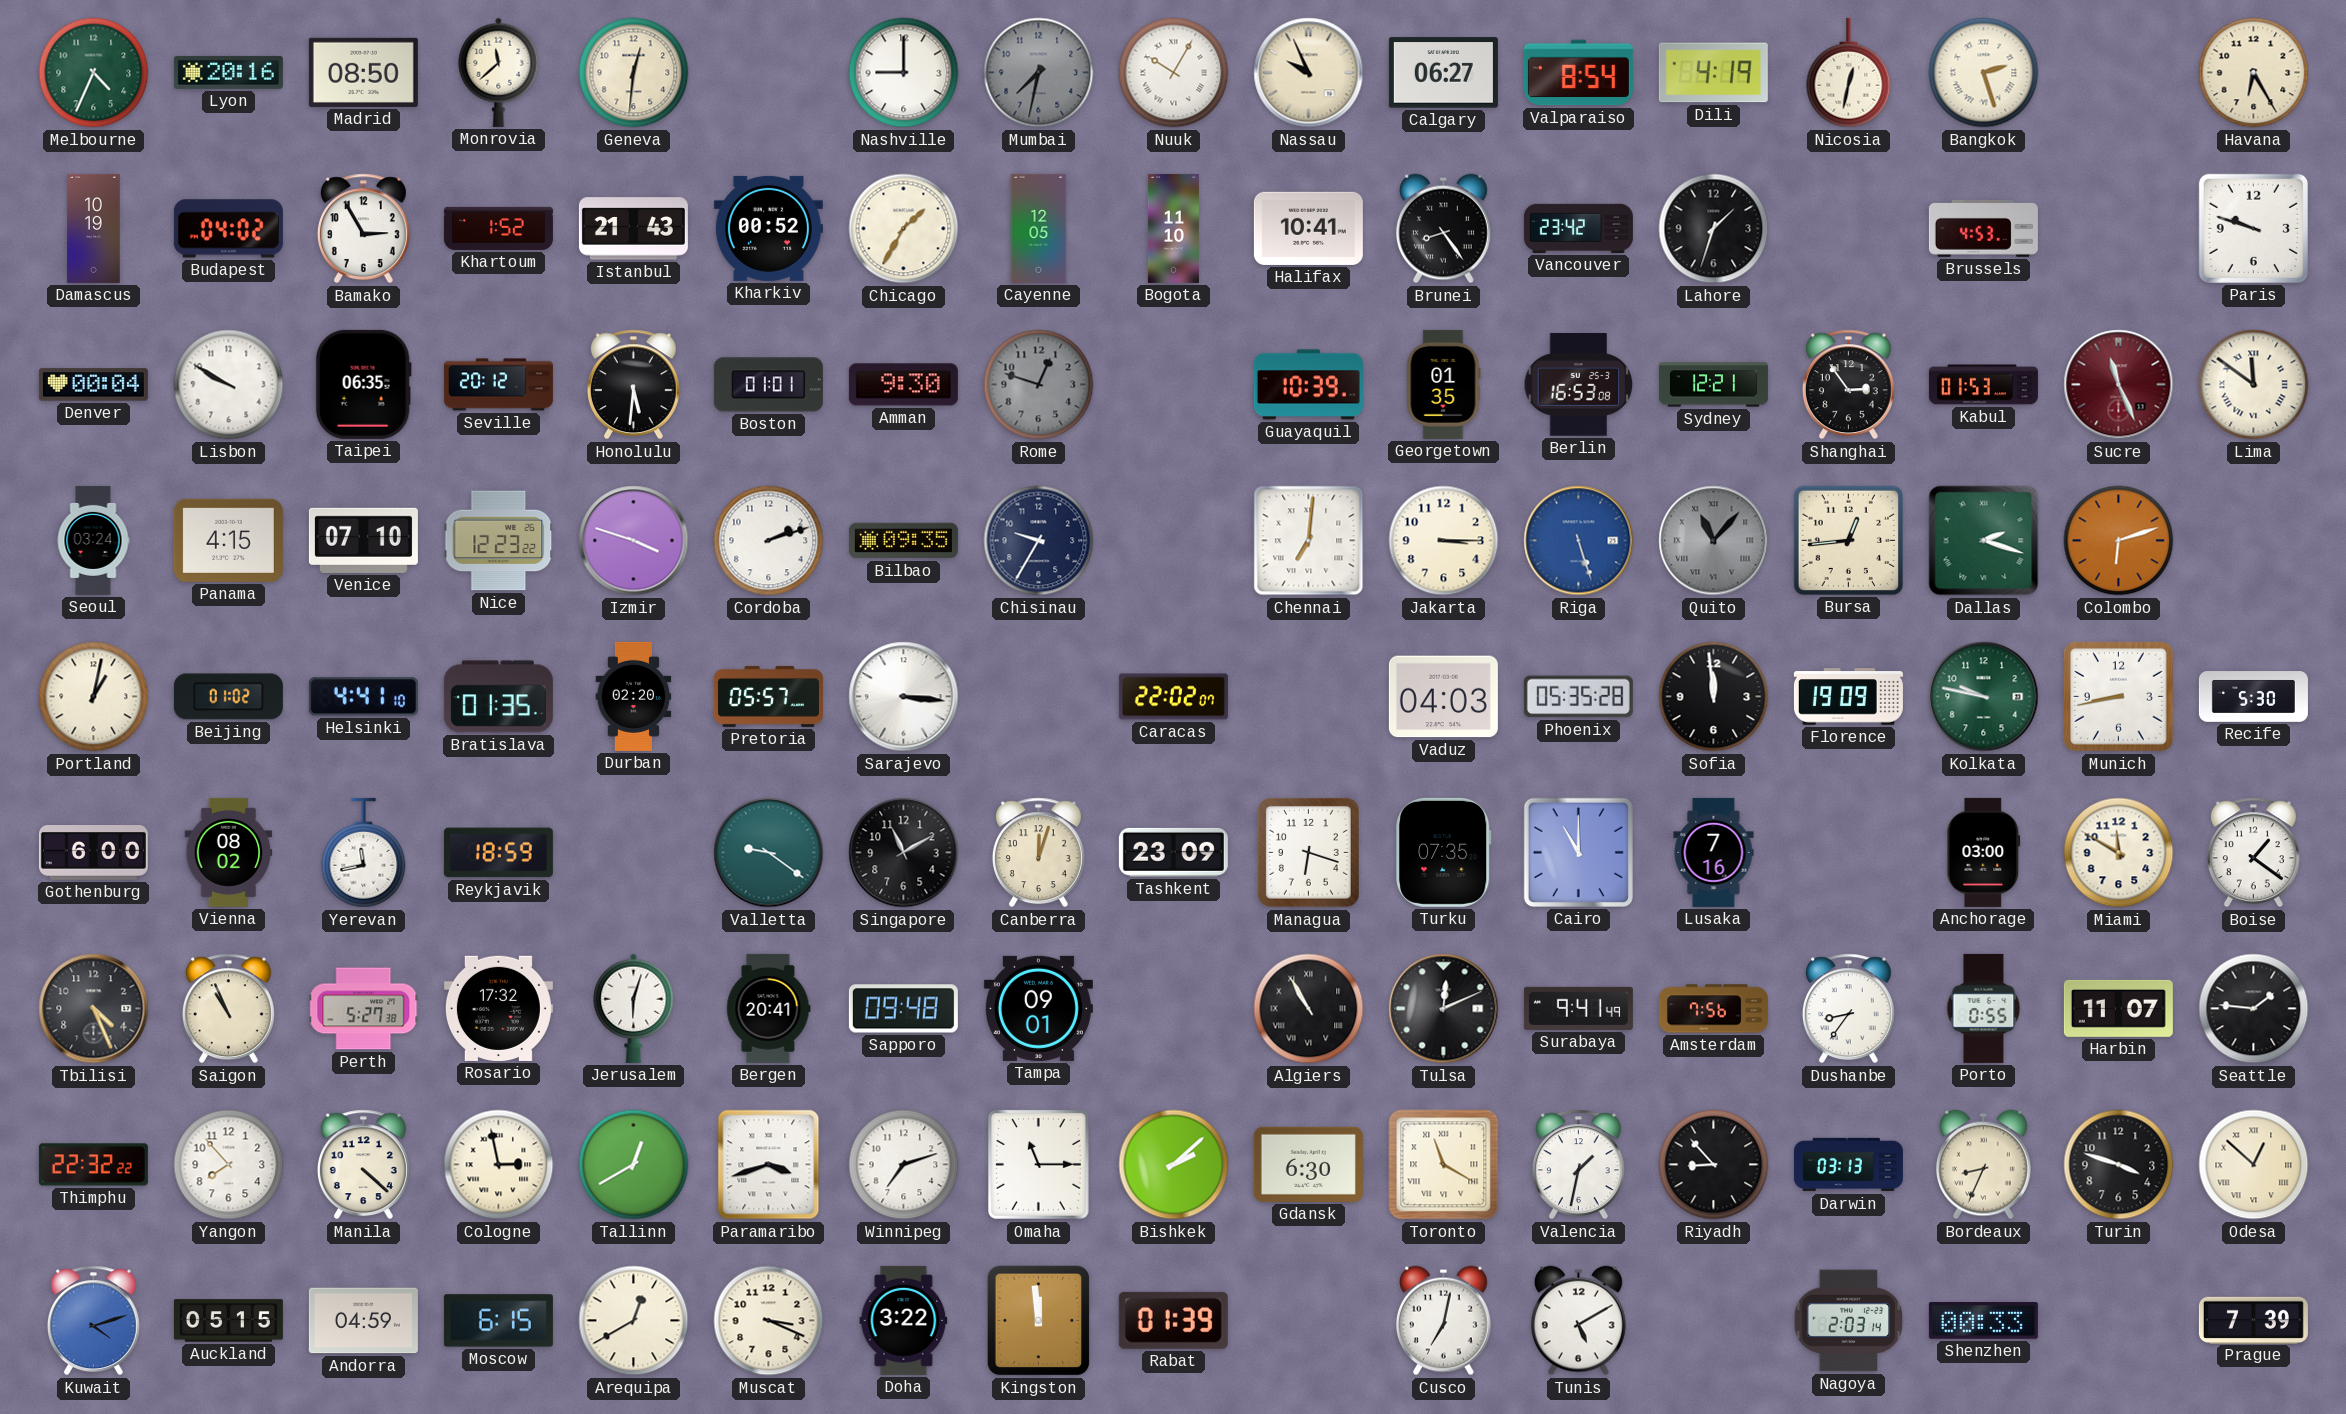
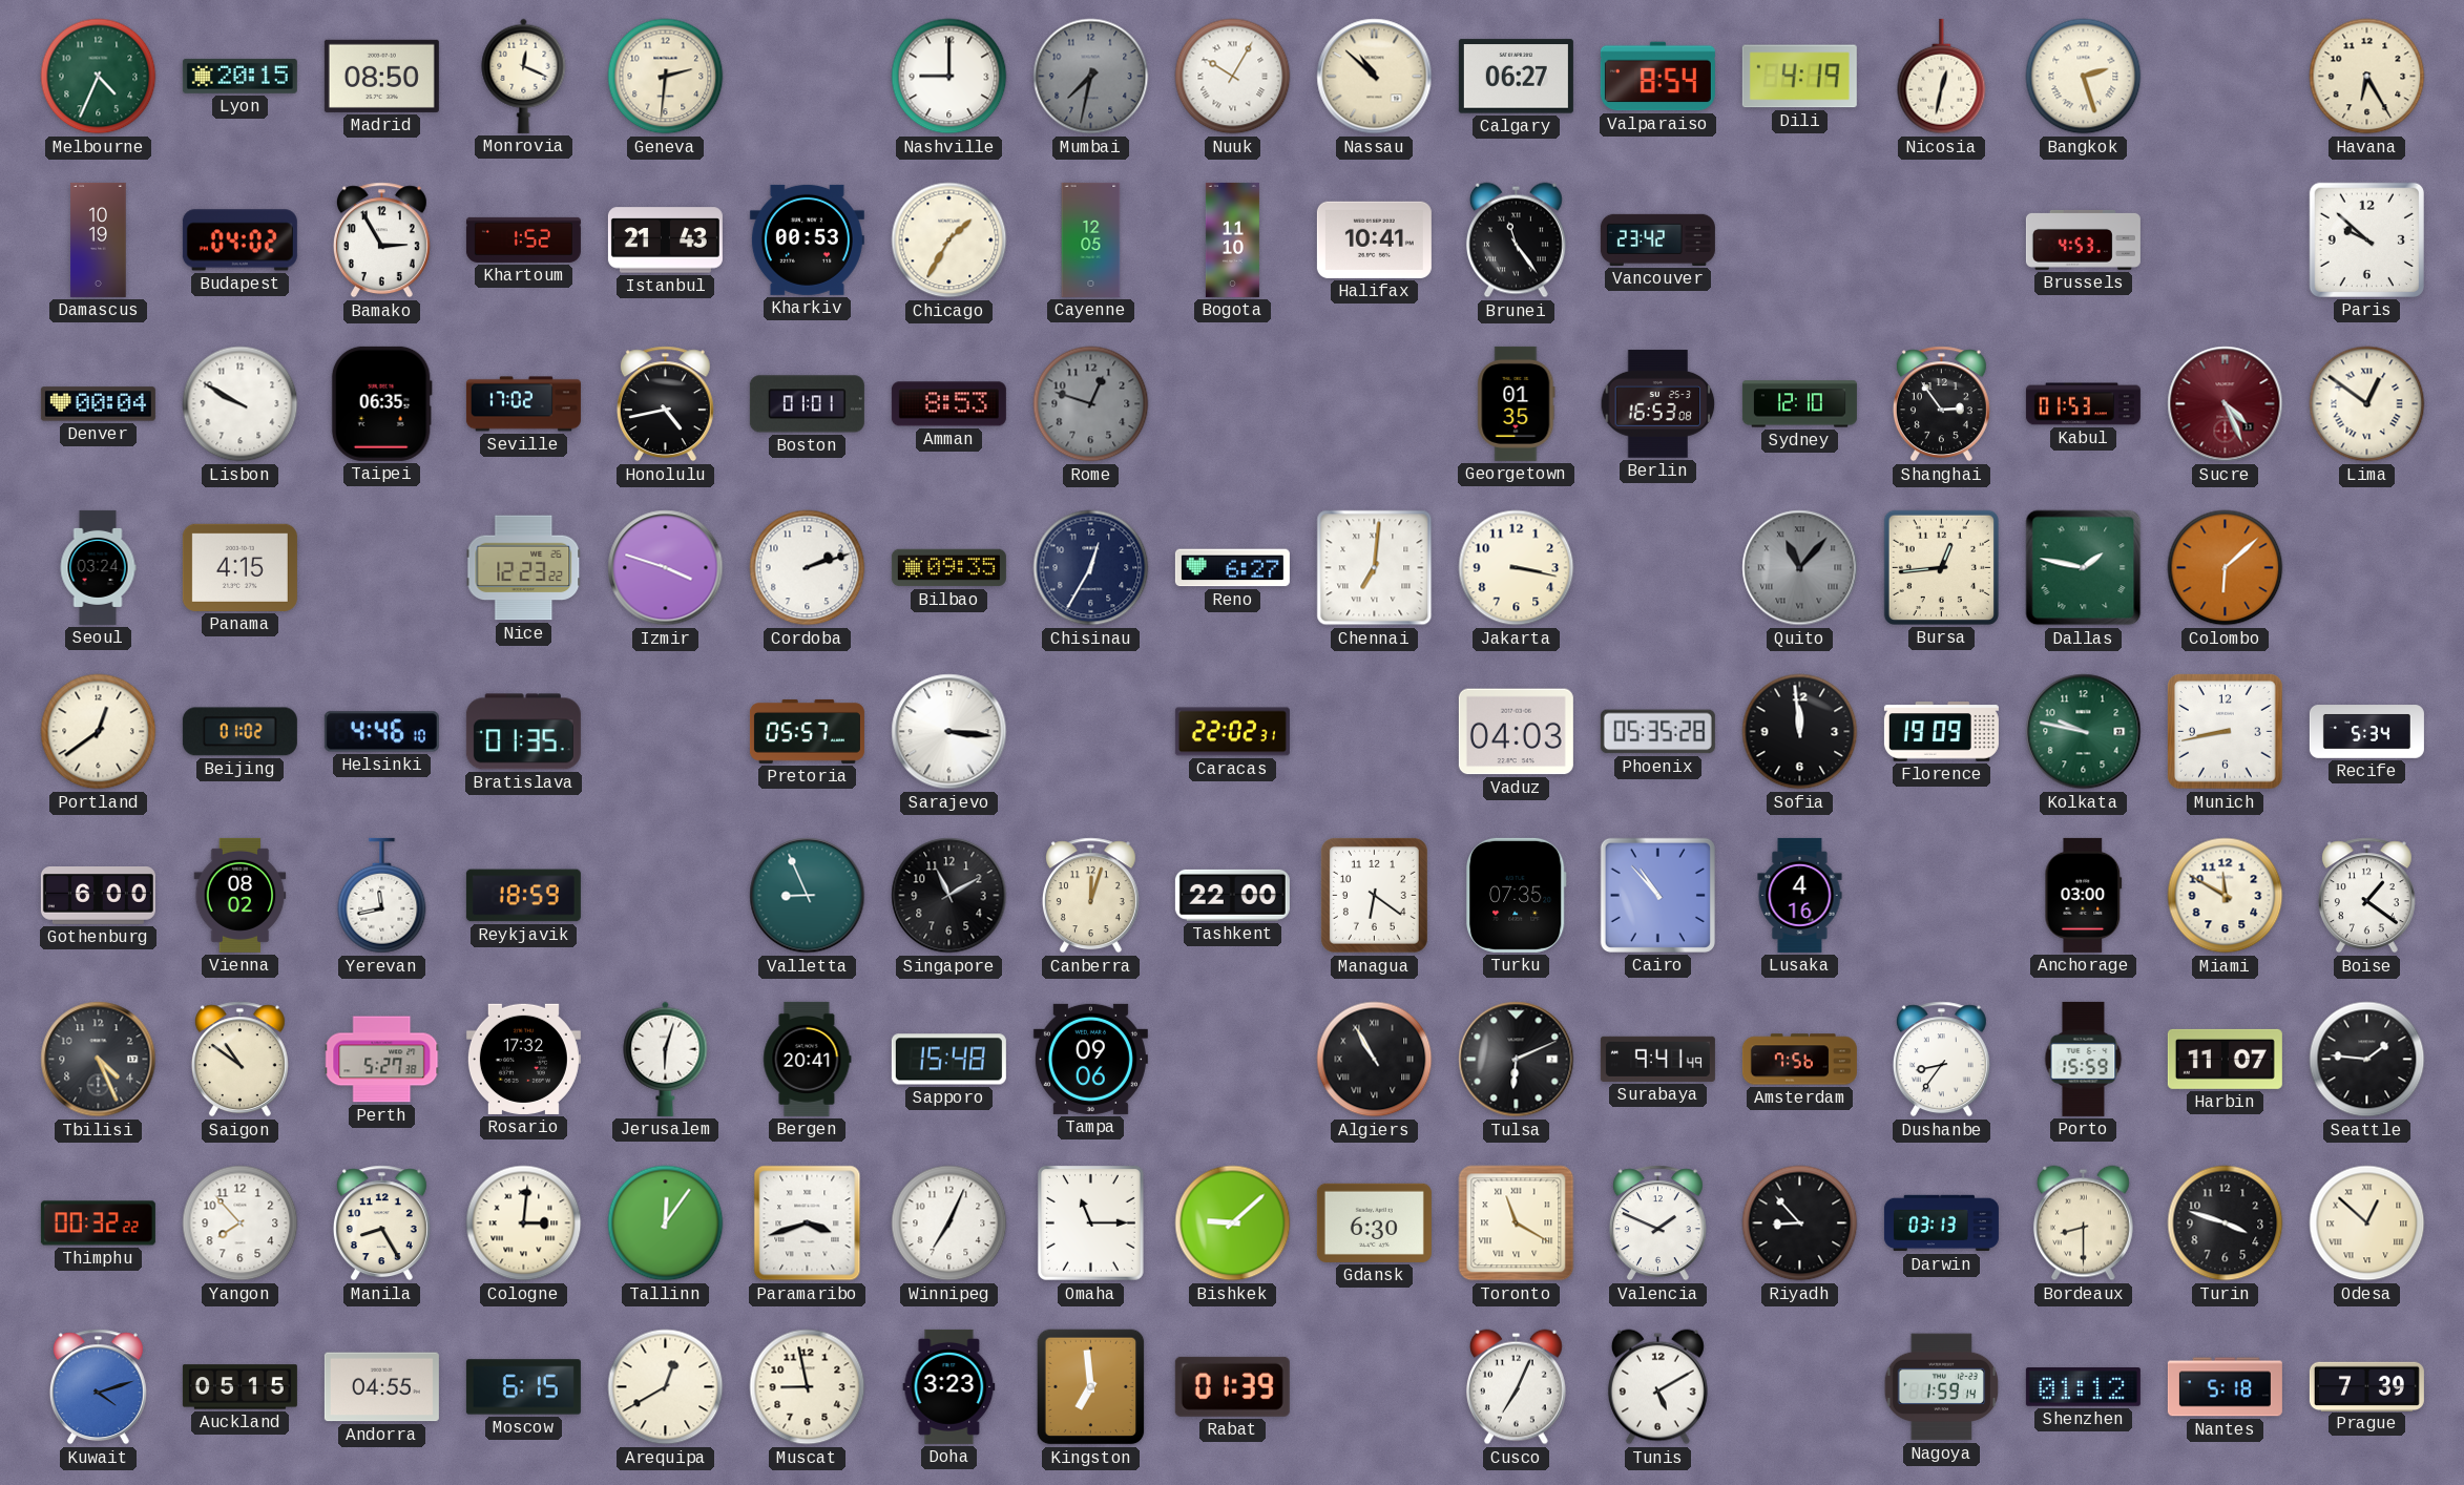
Lyon: 20:16 -> 20:15 (239, 76)
Monrovia: 11:38 -> 12:19 (524, 76)
Geneva: 12:31 -> 2:31 (666, 77)
Nassau: 9:56 -> 10:52 (1375, 77)
Kharkiv: 00:52 -> 00:53 (807, 239)
Brunei: 8:24 -> 11:24 (1516, 240)
Lahore: 1:33 -> none (1714, 229)
Paris: 9:48 -> 9:52 (2366, 239)
Seville: 20:12 -> 17:02 (523, 404)
Honolulu: 5:31 -> 4:43 (665, 404)
Amman: 9:30 -> 8:53 (948, 404)
Guayaquil: 10:39 -> none (1308, 385)
Sydney: 12:21 -> 12:10 (1799, 404)
Sucre: 11:26 -> 4:26 (2226, 404)
Lima: 11:51 -> 12:51 (2367, 404)
Venice: 07:10 -> none (363, 540)
Chisinau: 9:35 -> 12:35 (1091, 568)
Reno: none -> 6:27 (1232, 568)
Jakarta: 3:15 -> 3:17 (1517, 568)
Riga: 5:27 -> none (1579, 541)
Dallas: 2:18 -> 1:47 (2084, 568)
Colombo: 6:12 -> 6:08 (2226, 568)
Portland: 1:02 -> 12:39 (99, 732)
Helsinki: 4:41 -> 4:46 (381, 732)
Durban: 02:20 -> none (634, 696)
Caracas: 22:02:07 -> 22:02:31 (1232, 732)
Recife: 5:30 -> 5:34 (2366, 732)
Valletta: 9:21 -> 8:56 (808, 896)
Tashkent: 23:09 -> 22:00 (1232, 895)
Managua: 6:18 -> 6:21 (1374, 895)
Cairo: 11:00 -> 10:53 (1657, 895)
Lusaka: 7:16 -> 4:16 (1800, 895)
Saigon: 10:56 -> 10:51 (239, 1060)
Sapporo: 09:48 -> 15:48 (948, 1060)
Tampa: 09:01 -> 09:06 (1090, 1059)
Tulsa: 12:11 -> 6:11 (1517, 1060)
Porto: 0:55 -> 15:59 (2084, 1059)
Thimphu: 22:32 -> 00:32 (98, 1223)
Manila: 4:22 -> 8:25 (381, 1223)
Cologne: 2:58 -> 3:01 (524, 1223)
Tallinn: 12:40 -> 12:06 (666, 1223)
Winnipeg: 7:12 -> 7:04 (949, 1223)
Bishkek: 2:08 -> 9:08 (1233, 1223)
Valencia: 1:32 -> 1:49 (1657, 1223)
Bordeaux: 8:34 -> 8:30 (2083, 1223)
Andorra: 04:59 -> 04:55 (381, 1387)
Muscat: 3:19 -> 8:58 (808, 1387)
Doha: 3:22 -> 3:23 (949, 1386)
Kingston: 11:59 -> 6:59 (1091, 1387)
Cusco: 7:02 -> 7:04 (1516, 1387)
Nagoya: 2:03 -> 1:59 (1942, 1387)
Shenzhen: 00:33 -> 01:12 (2083, 1387)
Nantes: none -> 5:18 (2225, 1387)
